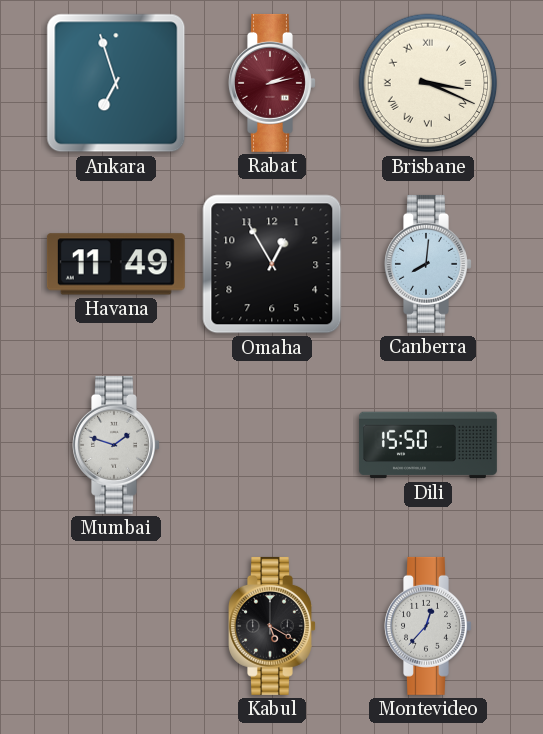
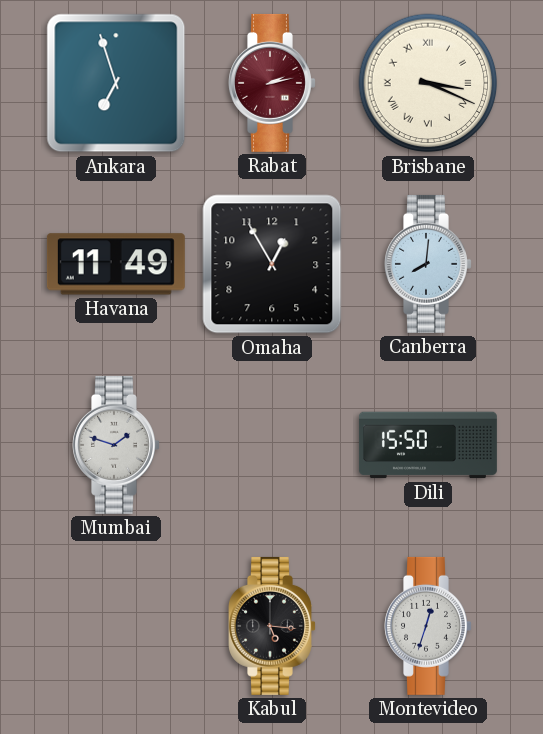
Kabul: 5:20 -> 5:16 (272, 626)
Montevideo: 12:37 -> 12:33 (428, 626)
